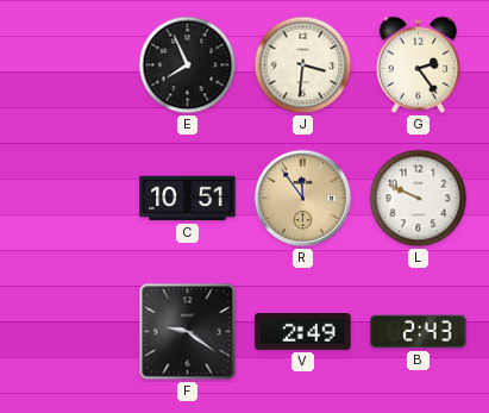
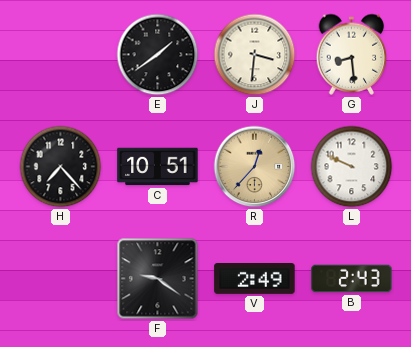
E: 7:56 -> 1:39 (158, 55)
G: 2:24 -> 8:29 (352, 54)
H: none -> 7:23 (61, 167)
R: 11:54 -> 12:37 (255, 167)
